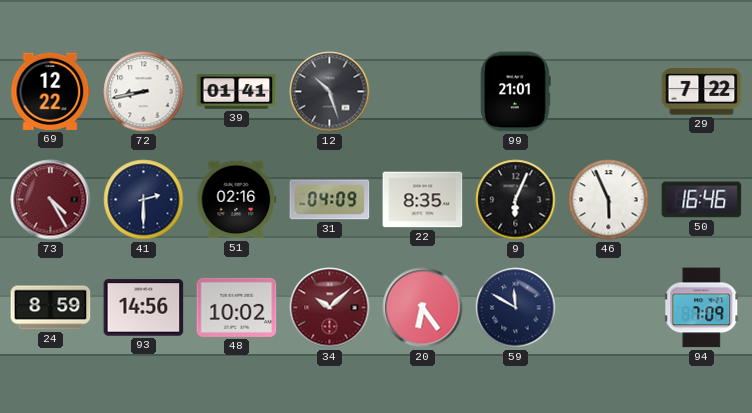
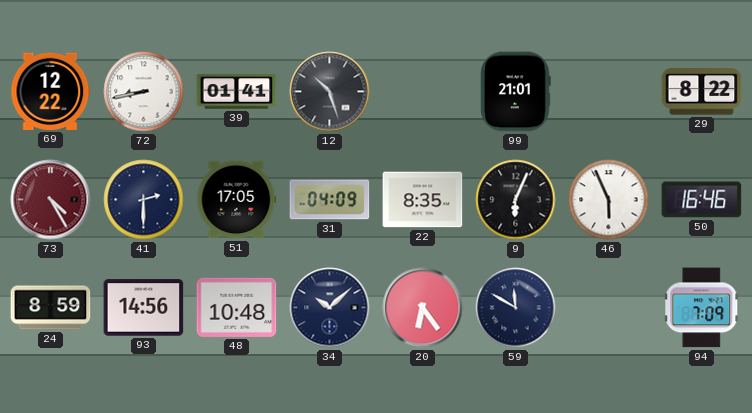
29: 7:22 -> 8:22 (702, 92)
51: 02:16 -> 17:05 (237, 200)
48: 10:02 -> 10:48 (237, 307)
34 dial: burgundy -> navy (330, 308)
